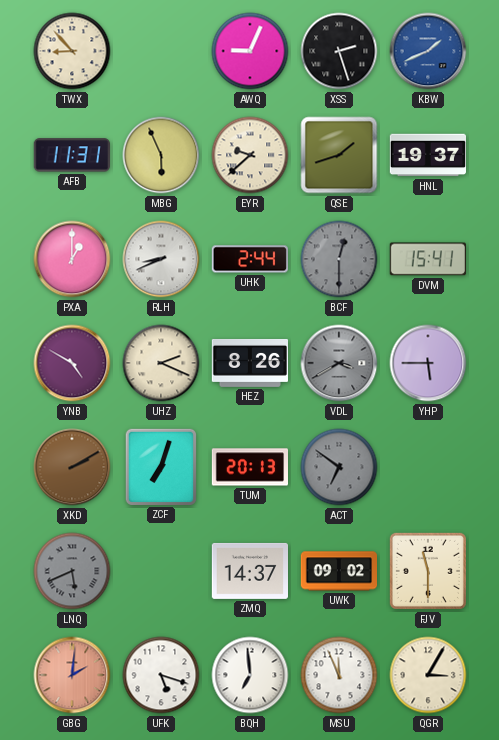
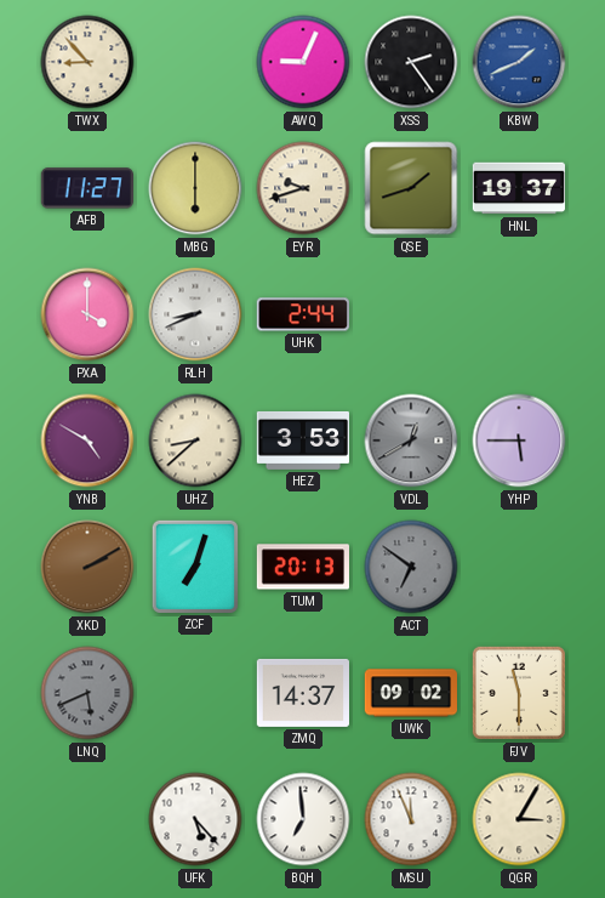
XSS: 2:27 -> 2:24 (411, 62)
AFB: 11:31 -> 11:27 (87, 188)
MBG: 5:56 -> 6:00 (195, 188)
EYR: 9:38 -> 9:42 (303, 188)
PXA: 1:00 -> 4:00 (87, 314)
BCF: 12:30 -> none (339, 259)
DVM: 15:41 -> none (427, 259)
UHZ: 2:19 -> 8:38 (195, 441)
HEZ: 8:26 -> 3:53 (302, 441)
VDL: 3:40 -> 12:40 (411, 441)
GBG: 2:01 -> none (72, 675)
UFK: 5:18 -> 5:23 (195, 819)
